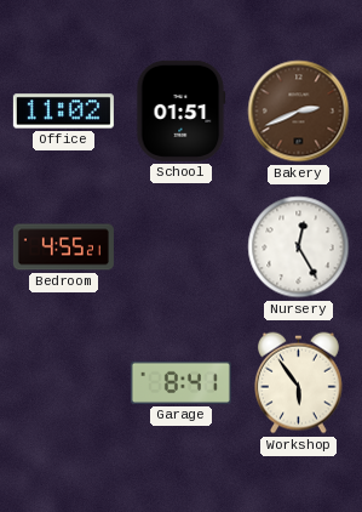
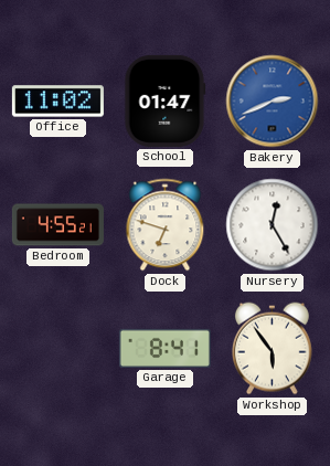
School: 01:51 -> 01:47 (166, 100)
Bakery dial: brown -> blue (273, 102)
Dock: none -> 6:48 (166, 225)
